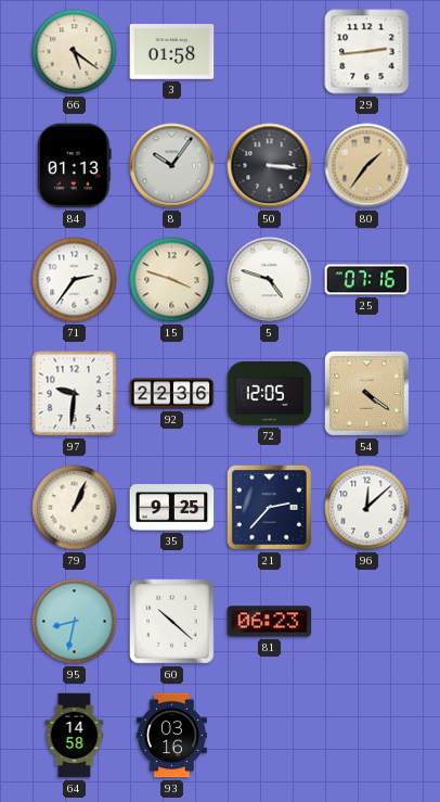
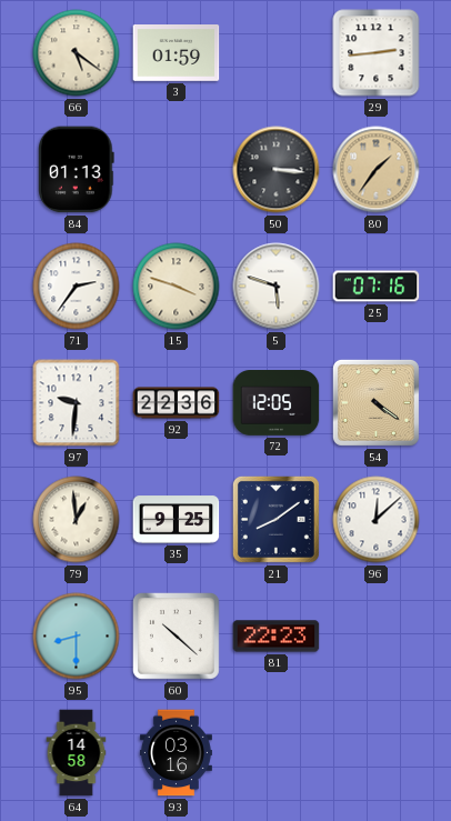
3: 01:58 -> 01:59 (177, 53)
8: 10:06 -> none (172, 166)
5: 4:48 -> 5:48 (277, 287)
79: 1:04 -> 12:59 (77, 520)
21: 2:37 -> 8:09 (275, 519)
95: 8:32 -> 8:30 (77, 637)
81: 06:23 -> 22:23 (277, 637)
